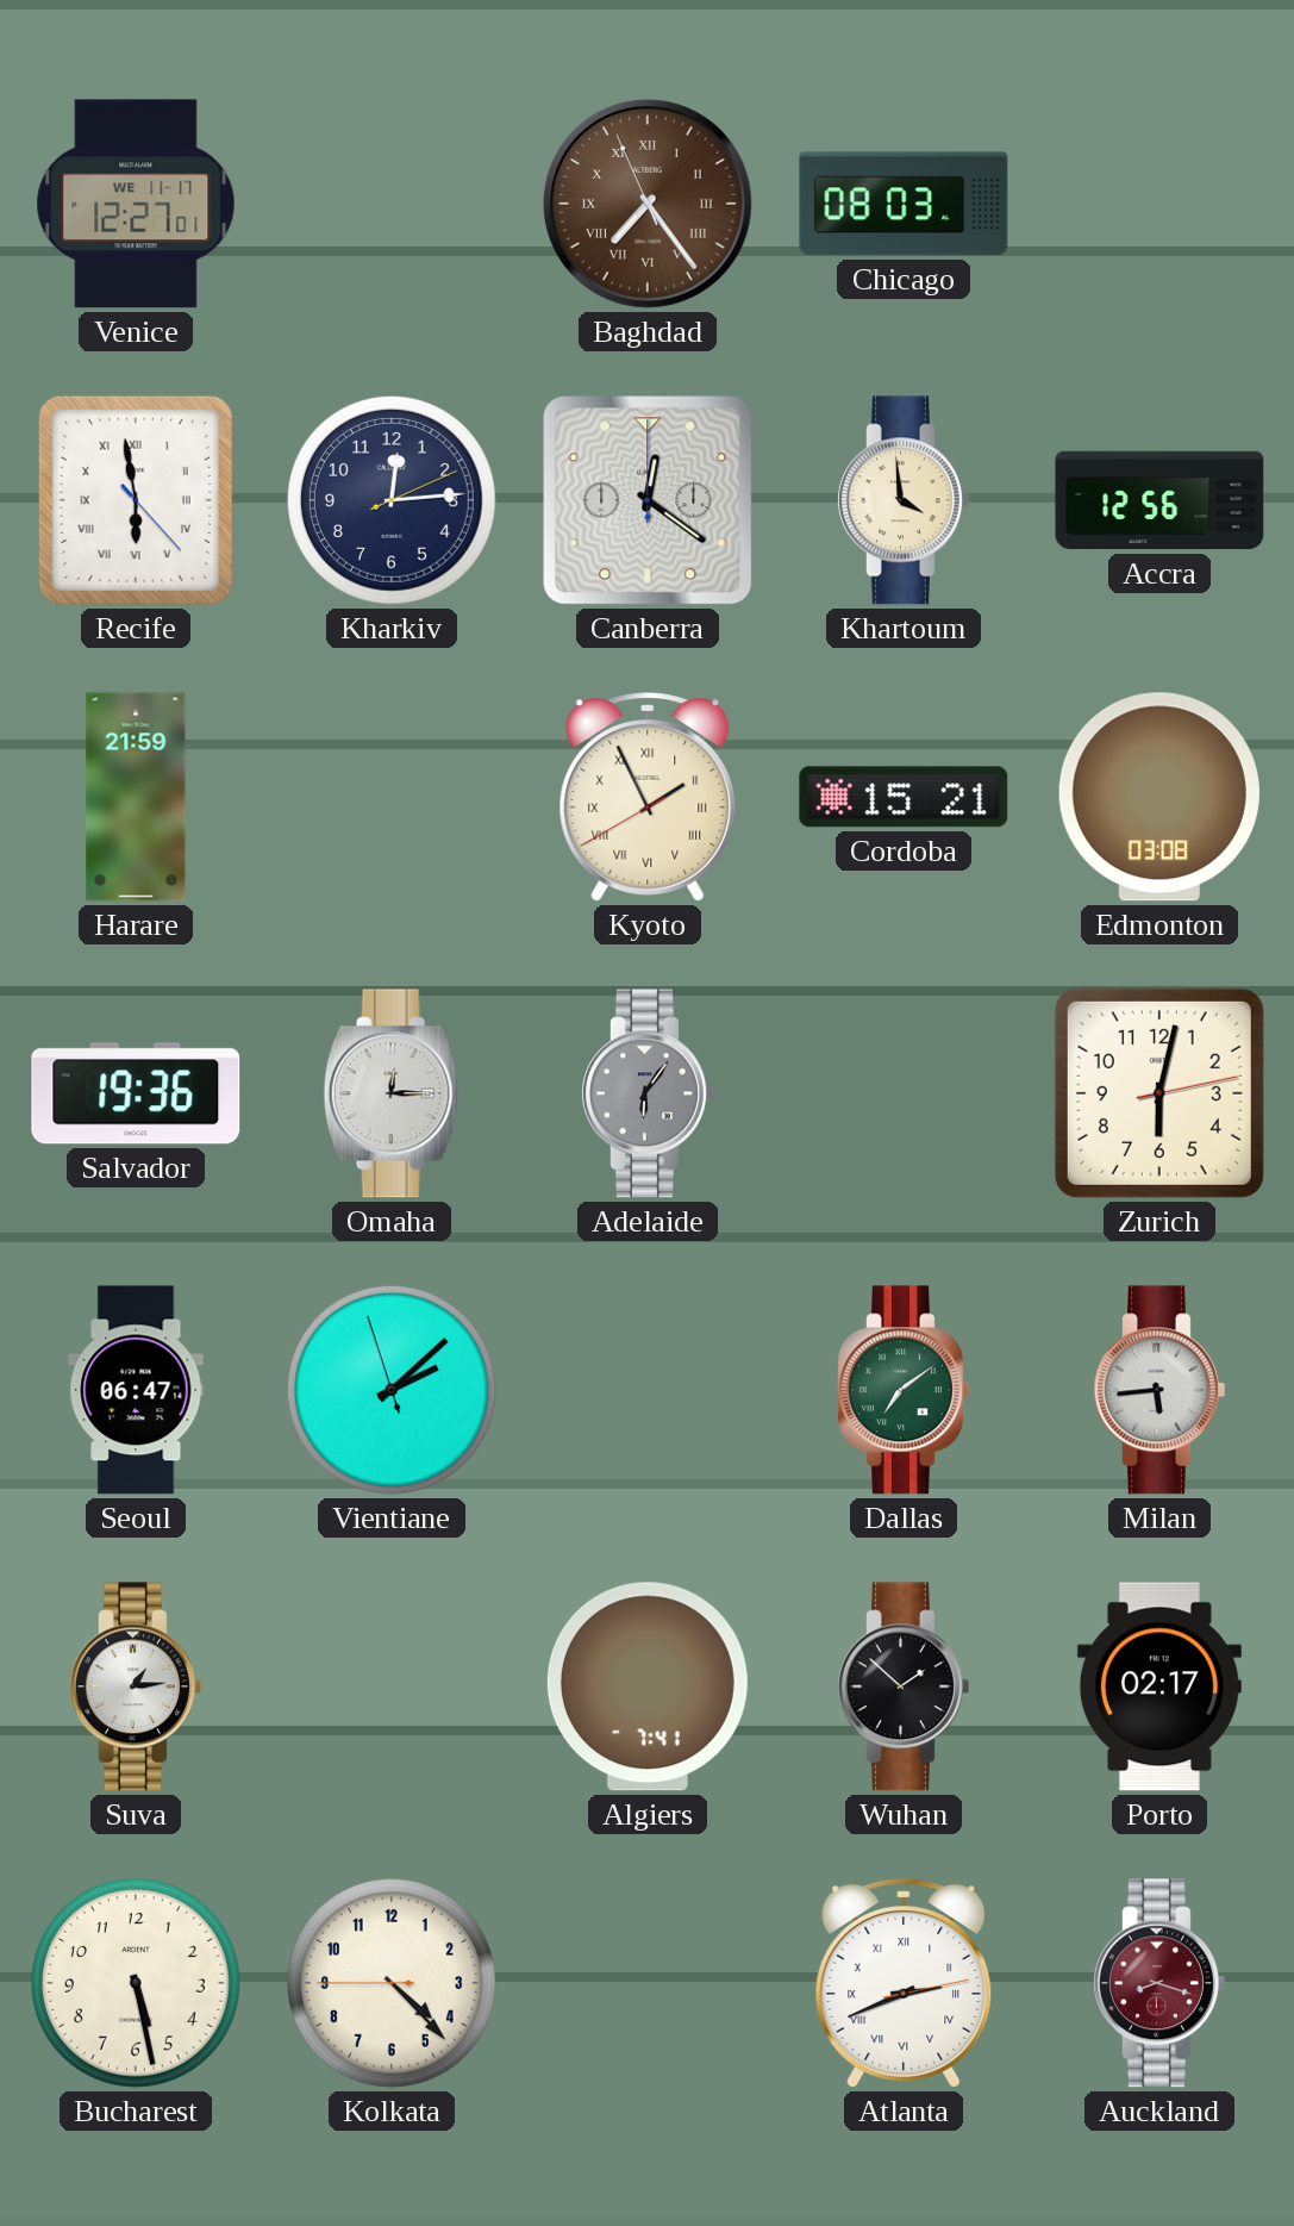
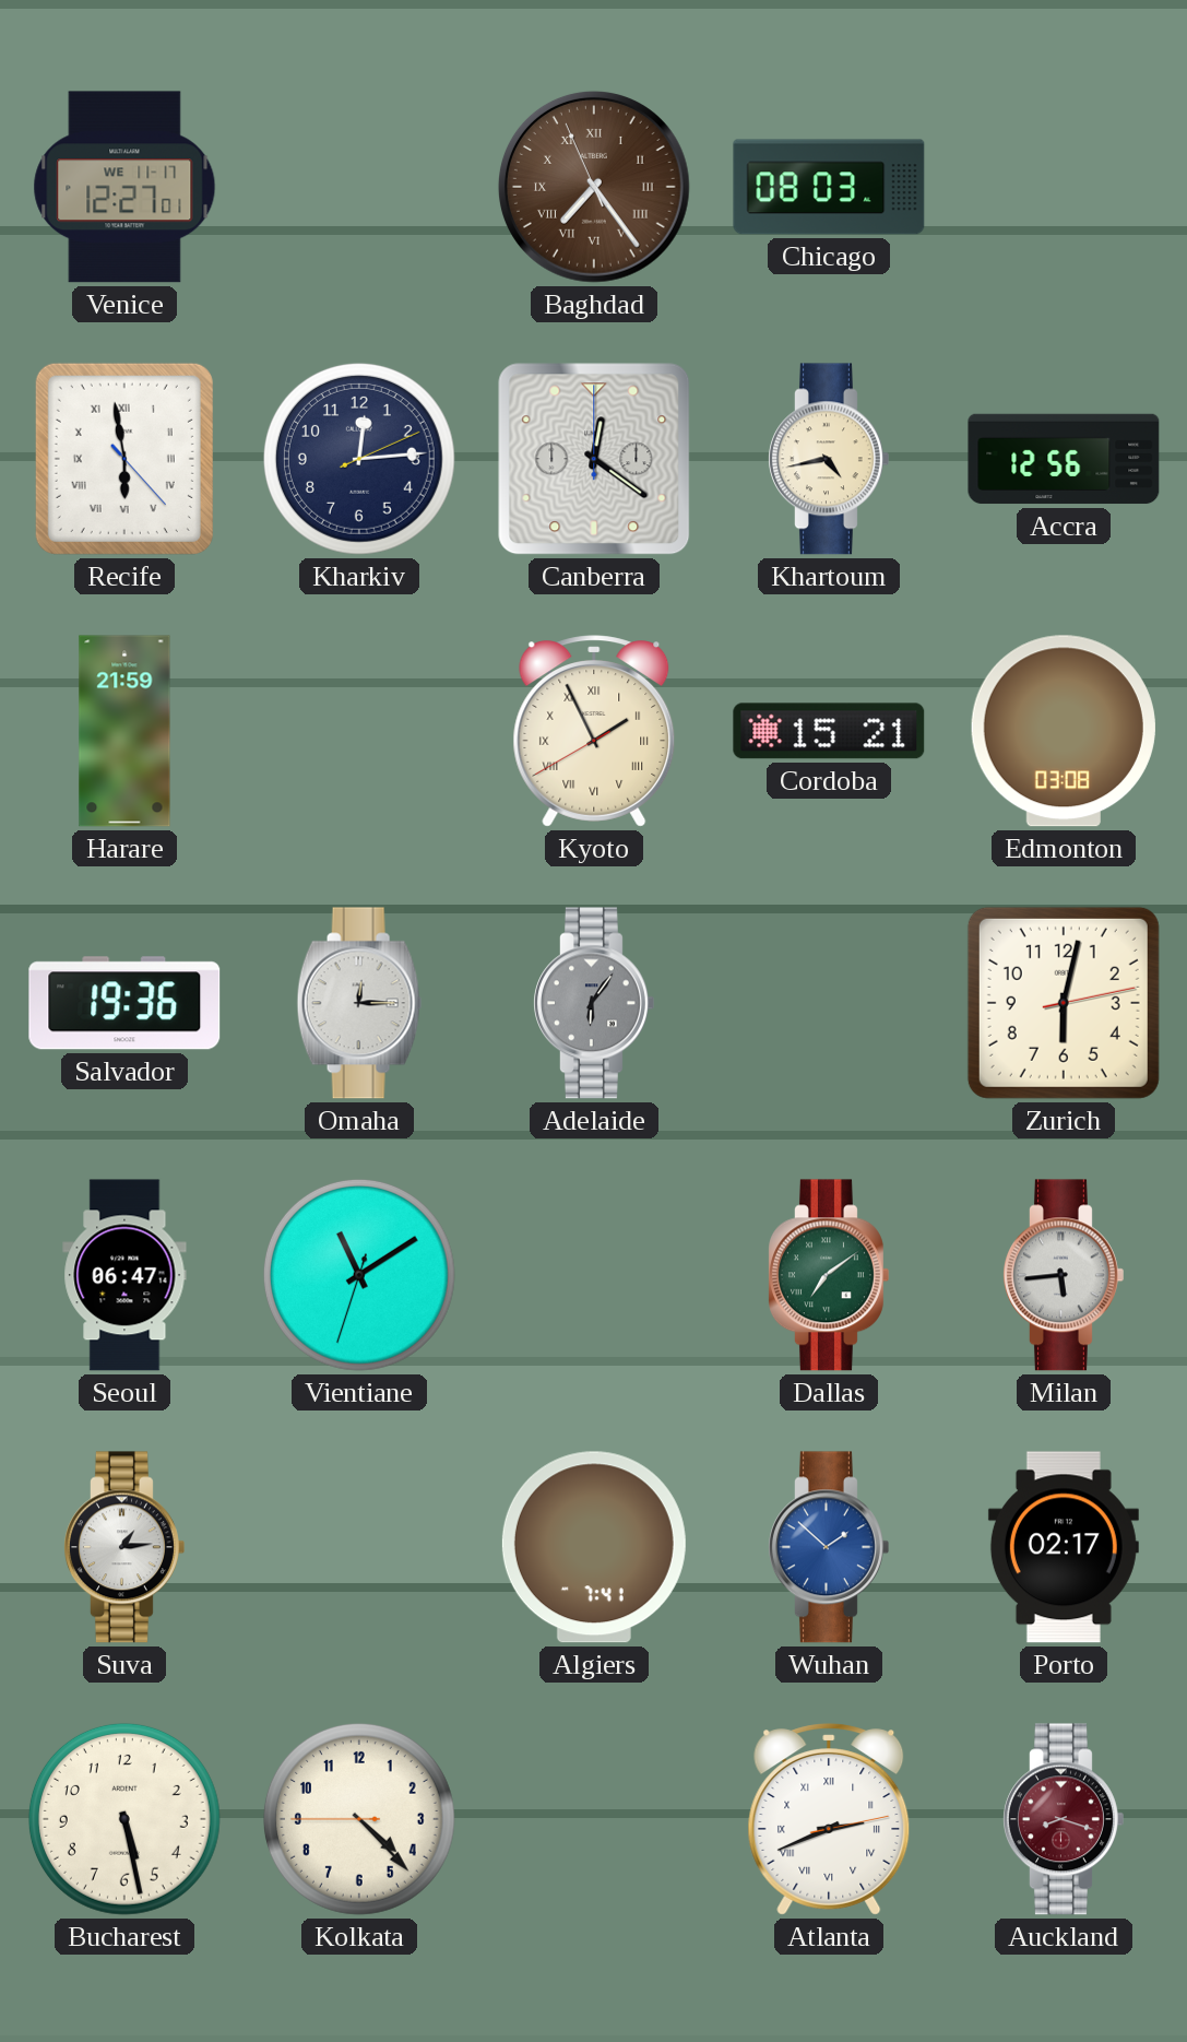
Khartoum: 3:59 -> 4:43 (829, 459)
Vientiane: 2:07 -> 11:09 (359, 1275)
Wuhan dial: black -> blue (829, 1547)
